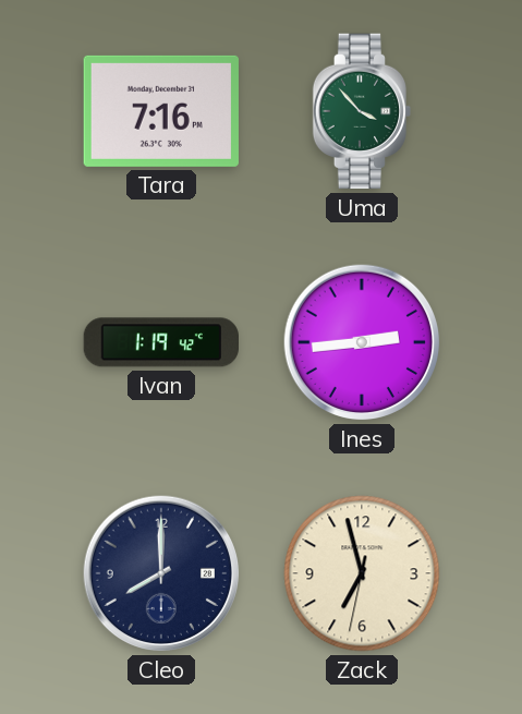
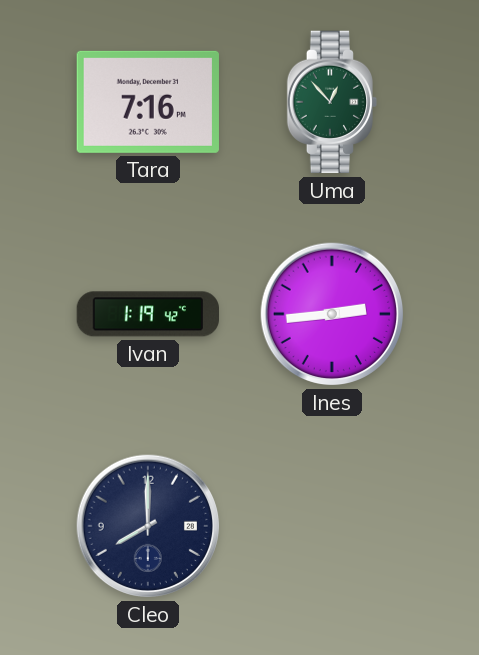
Uma: 3:53 -> 12:53 (332, 102)
Zack: 6:57 -> none (362, 573)
